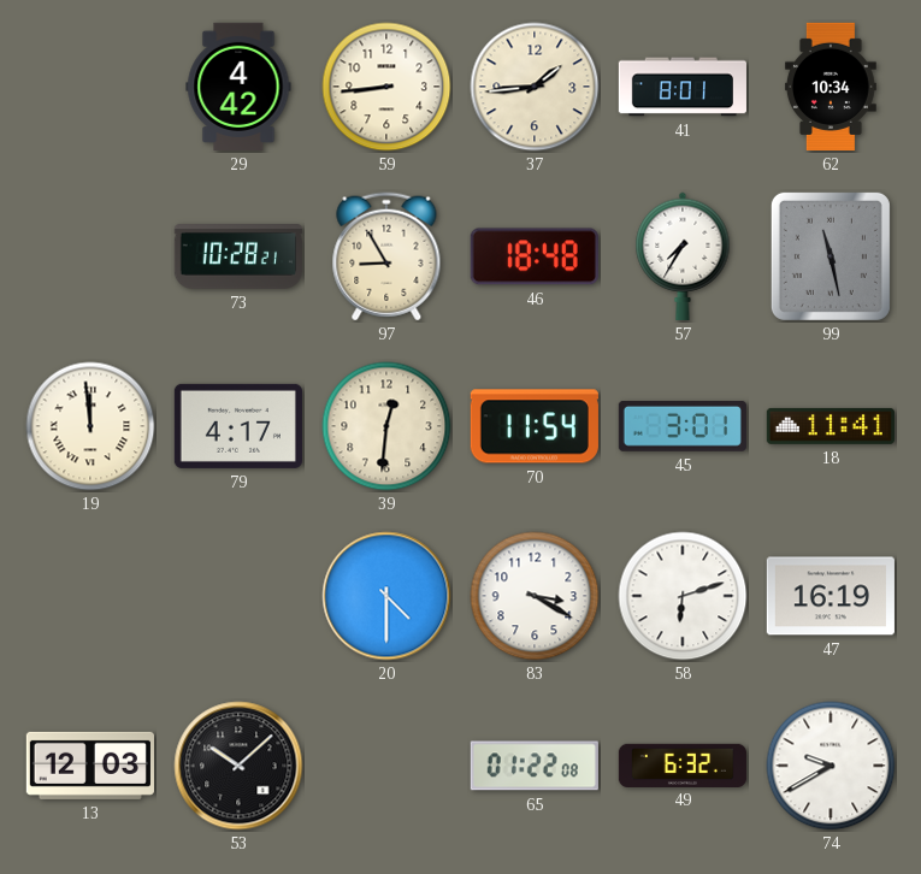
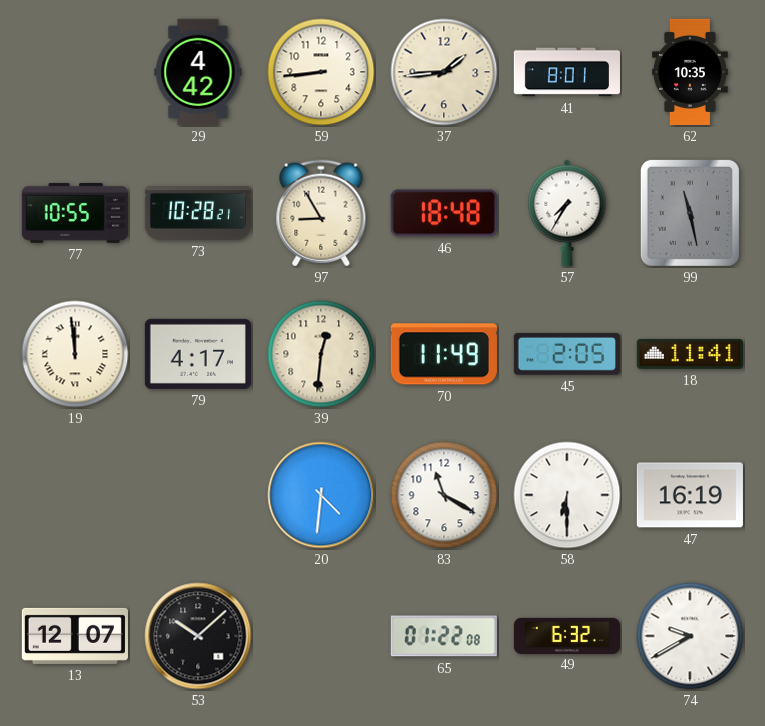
62: 10:34 -> 10:35 (691, 72)
77: none -> 10:55 (75, 213)
70: 11:54 -> 11:49 (444, 354)
45: 3:01 -> 2:05 (567, 354)
20: 4:30 -> 4:31 (321, 495)
83: 3:20 -> 11:20 (444, 495)
58: 6:12 -> 6:30 (567, 495)
13: 12:03 -> 12:07 (75, 636)
